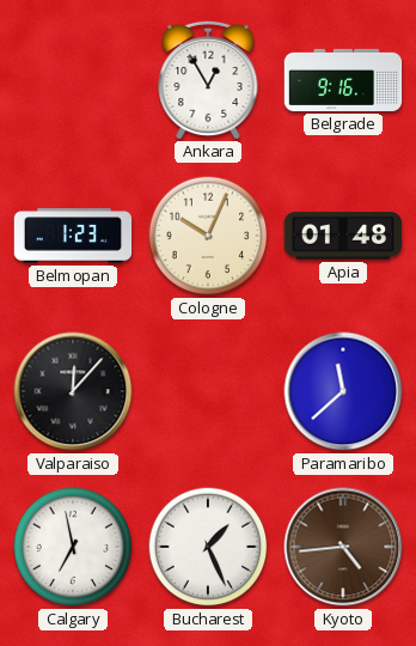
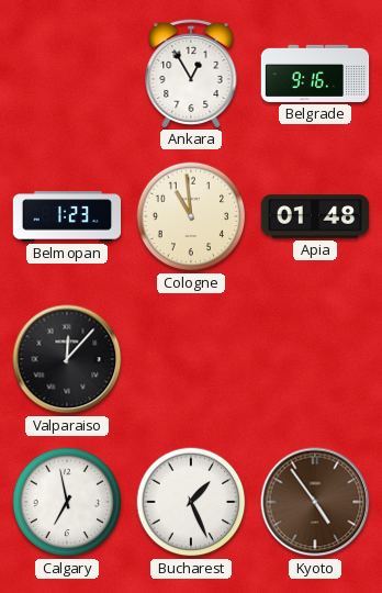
Cologne: 10:04 -> 10:59 (191, 216)
Paramaribo: 11:38 -> none (343, 391)
Kyoto: 4:44 -> 4:54 (315, 502)
